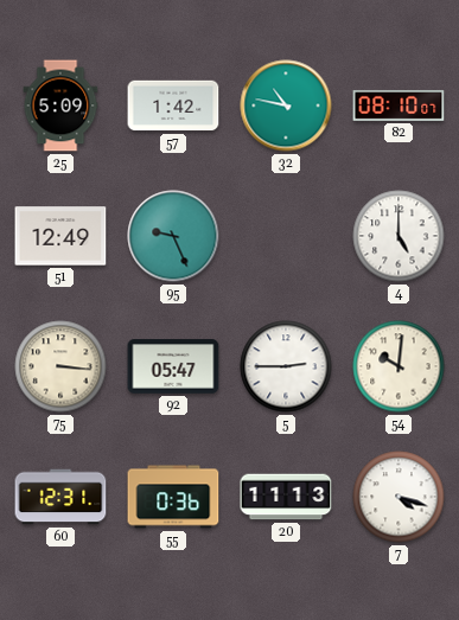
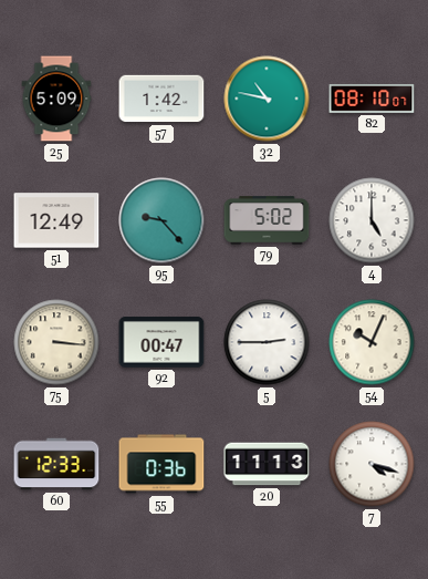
95: 9:26 -> 9:23 (161, 220)
79: none -> 5:02 (267, 220)
92: 05:47 -> 00:47 (161, 342)
54: 10:01 -> 10:04 (372, 342)
60: 12:31 -> 12:33 (56, 464)
